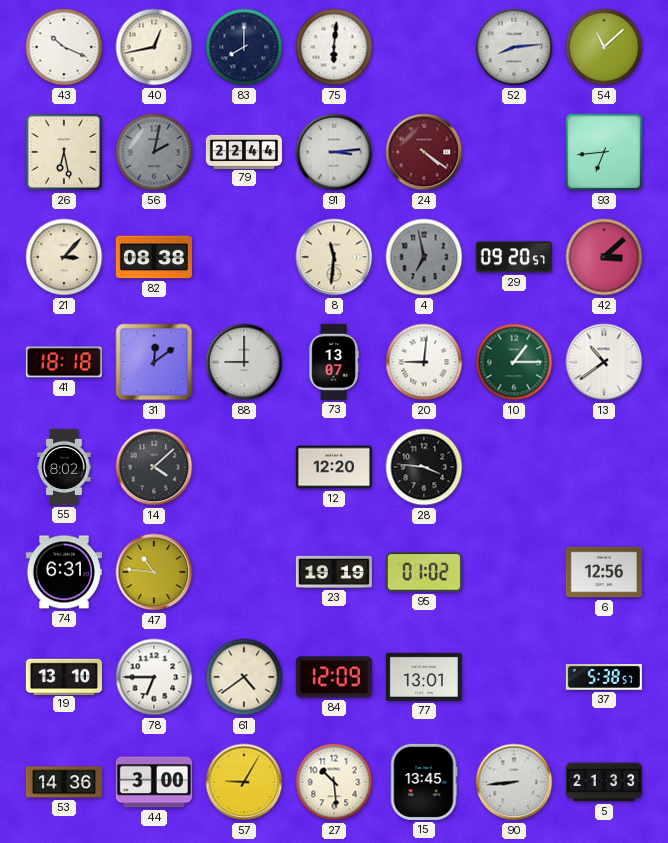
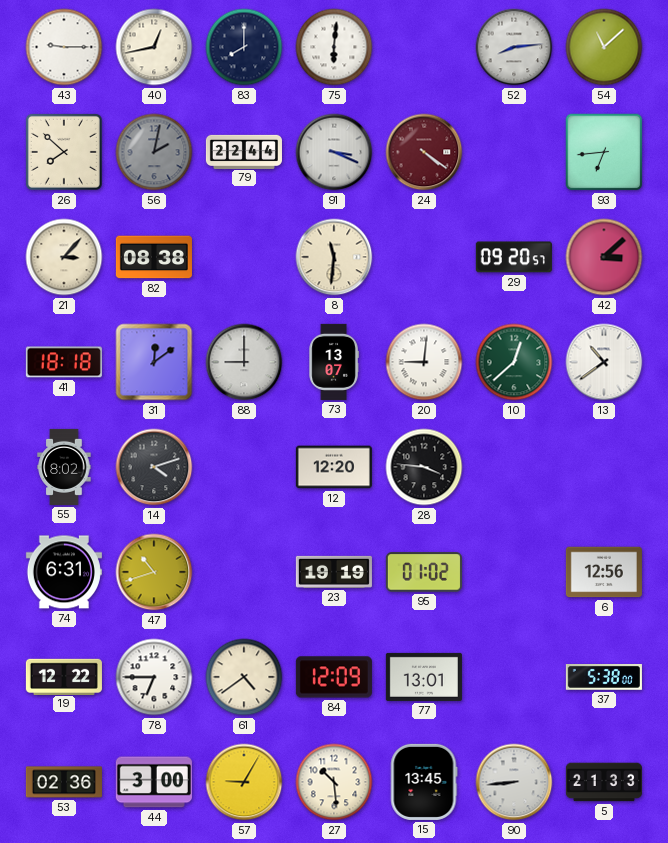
43: 10:19 -> 9:15 (64, 47)
26: 6:28 -> 7:52 (64, 152)
91: 3:14 -> 3:19 (334, 152)
4: 6:58 -> none (424, 257)
10: 1:15 -> 12:38 (514, 362)
14: 4:08 -> 4:12 (154, 467)
47: 10:46 -> 10:42 (154, 572)
19: 13:10 -> 12:22 (64, 676)
37: 5:38:57 -> 5:38:00 (604, 678)
53: 14:36 -> 02:36 (64, 782)
